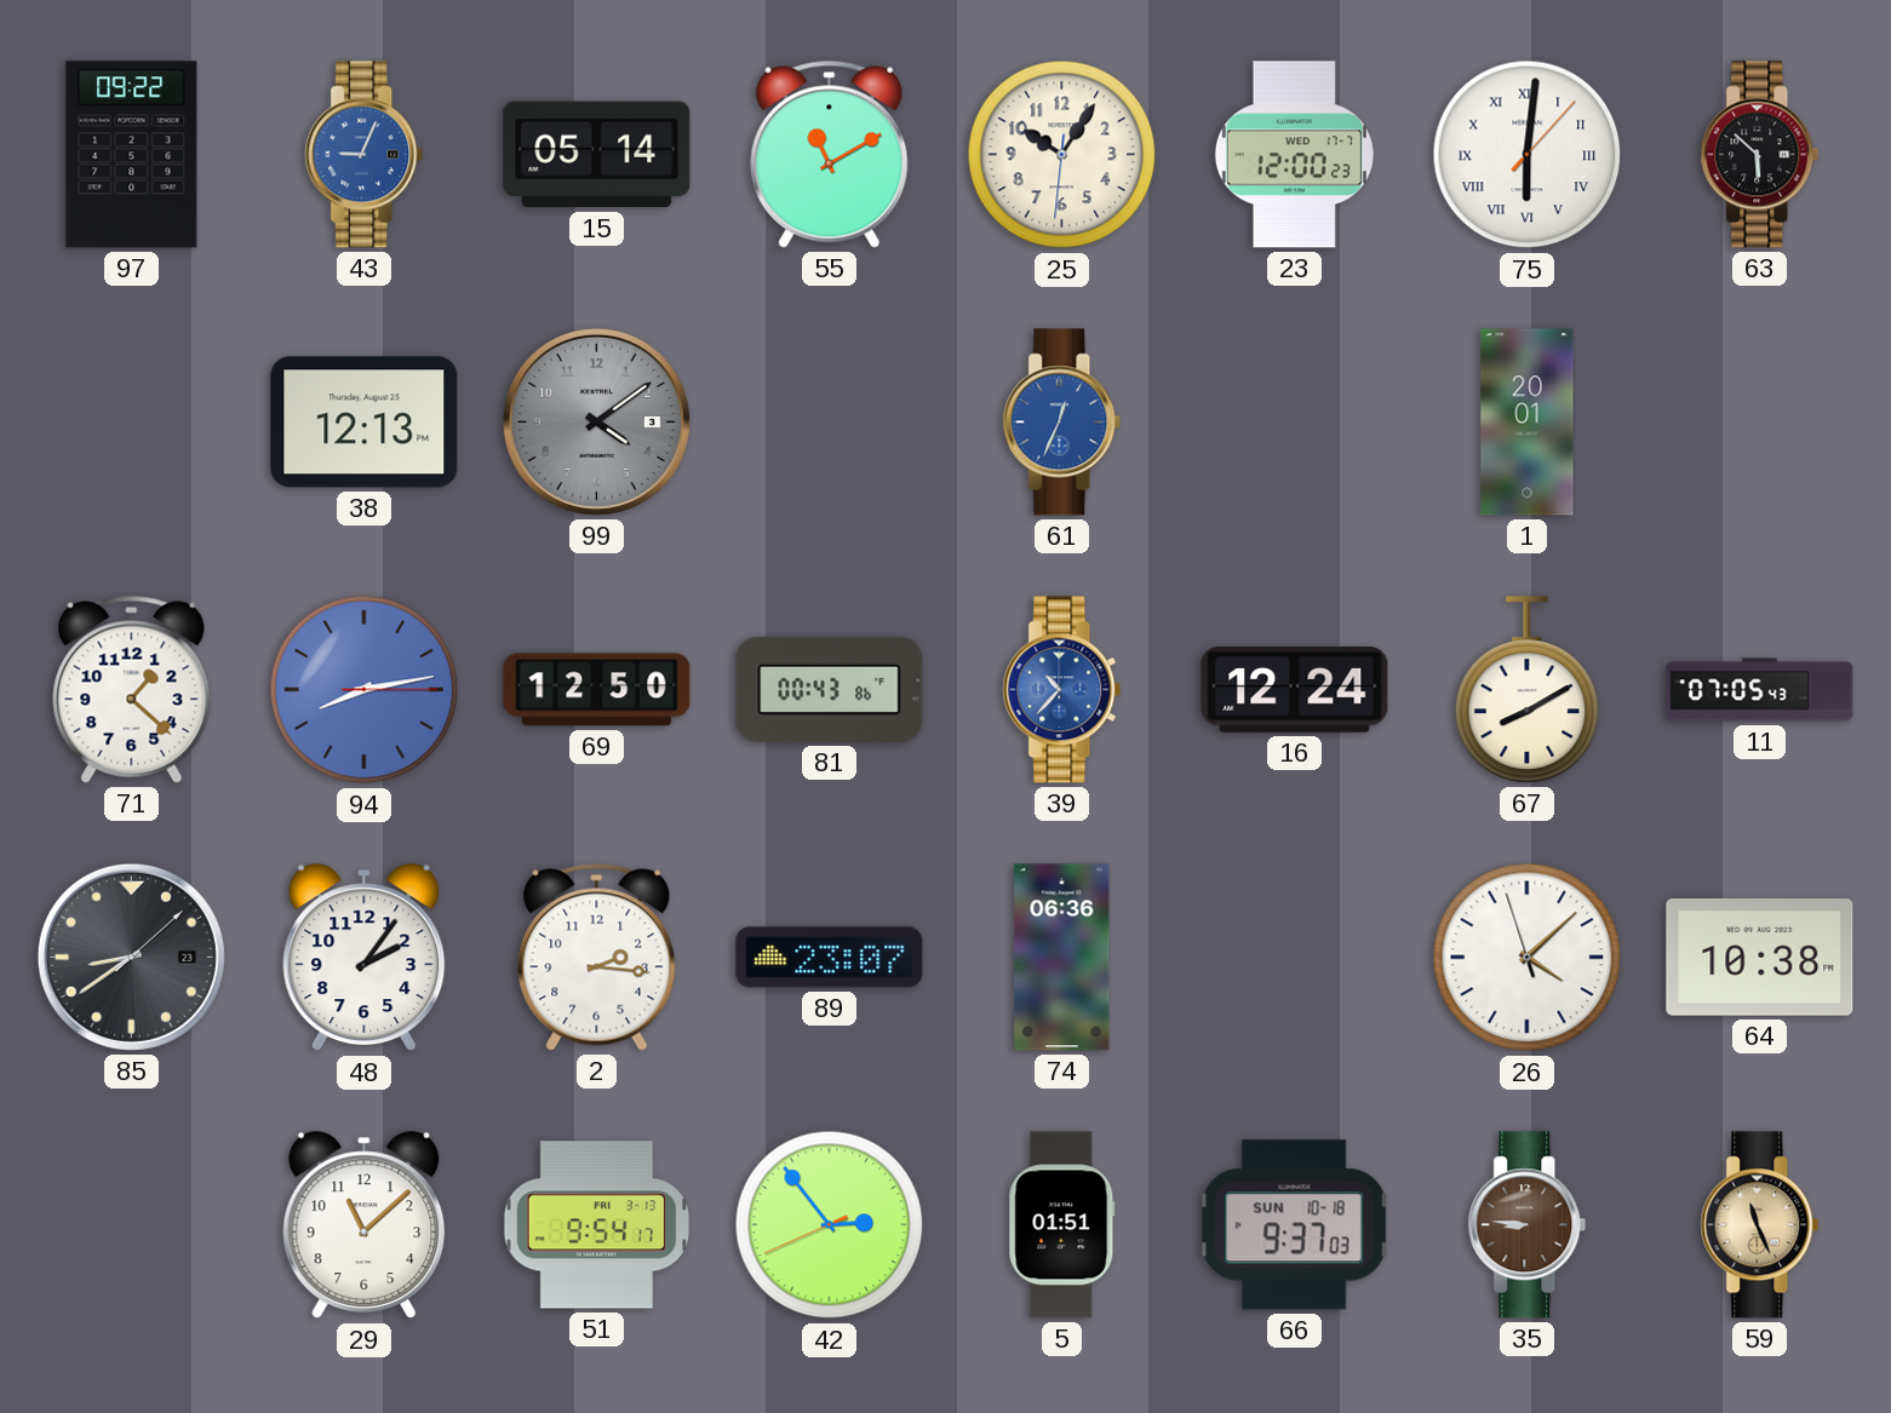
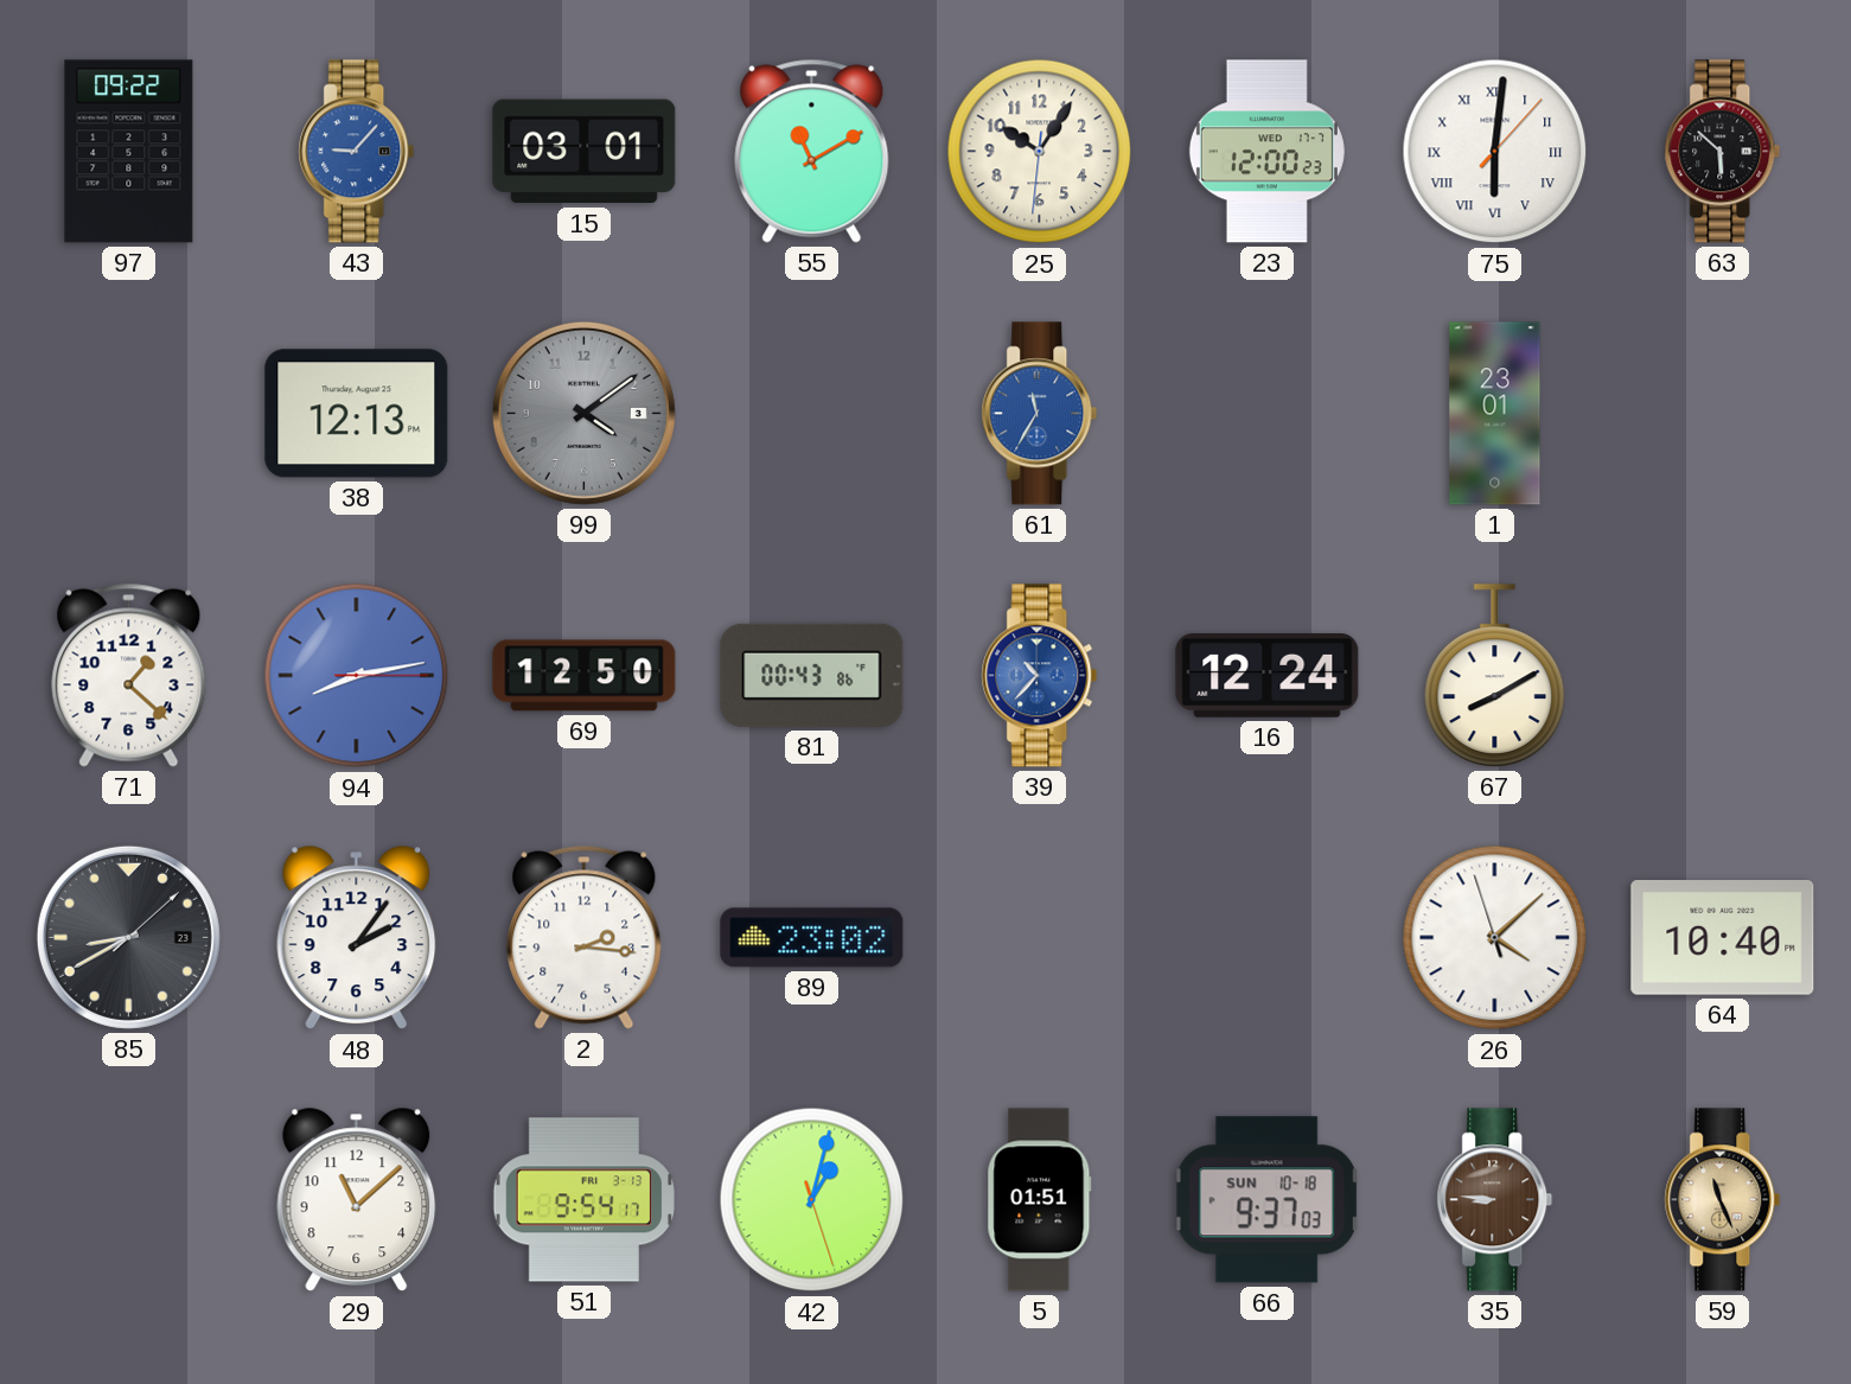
43: 9:04 -> 9:07 (357, 152)
15: 05:14 -> 03:01 (585, 152)
61: 12:34 -> 11:35 (1040, 414)
1: 20:01 -> 23:01 (1495, 414)
11: 07:05 -> none (1760, 690)
85: 8:39 -> 8:40 (128, 937)
89: 23:07 -> 23:02 (812, 938)
74: 06:36 -> none (1062, 958)
64: 10:38 -> 10:40 (1723, 938)
42: 2:53 -> 1:02 (812, 1200)
